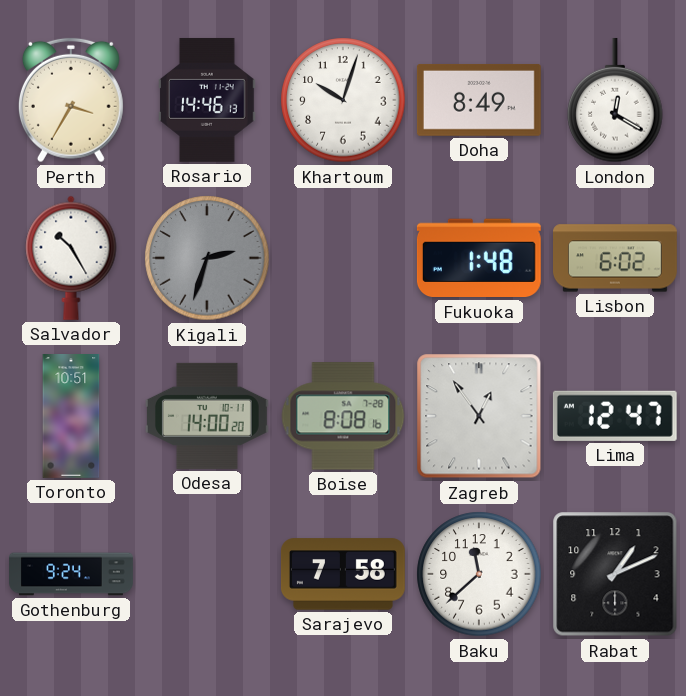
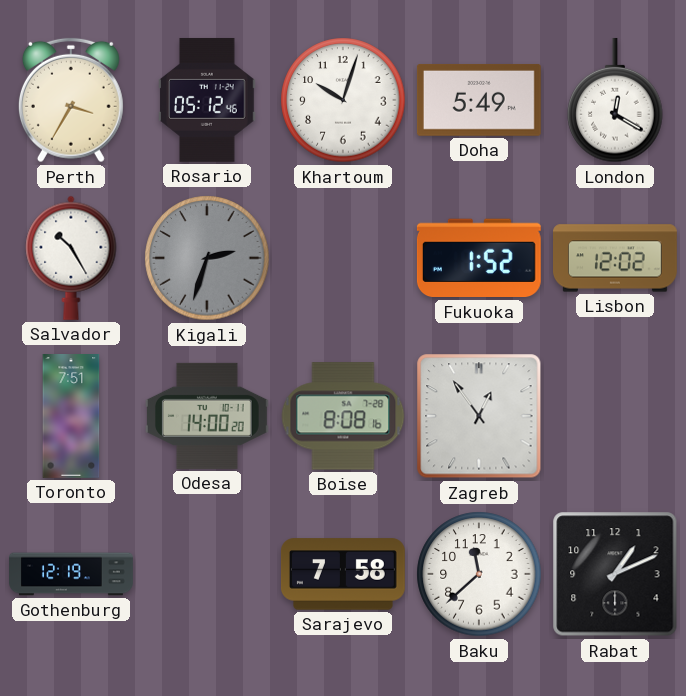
Rosario: 14:46 -> 05:12 (207, 100)
Doha: 8:49 -> 5:49 (479, 100)
Fukuoka: 1:48 -> 1:52 (479, 258)
Lisbon: 6:02 -> 12:02 (616, 258)
Toronto: 10:51 -> 7:51 (71, 417)
Lima: 12:47 -> none (615, 416)
Gothenburg: 9:24 -> 12:19 (71, 574)
